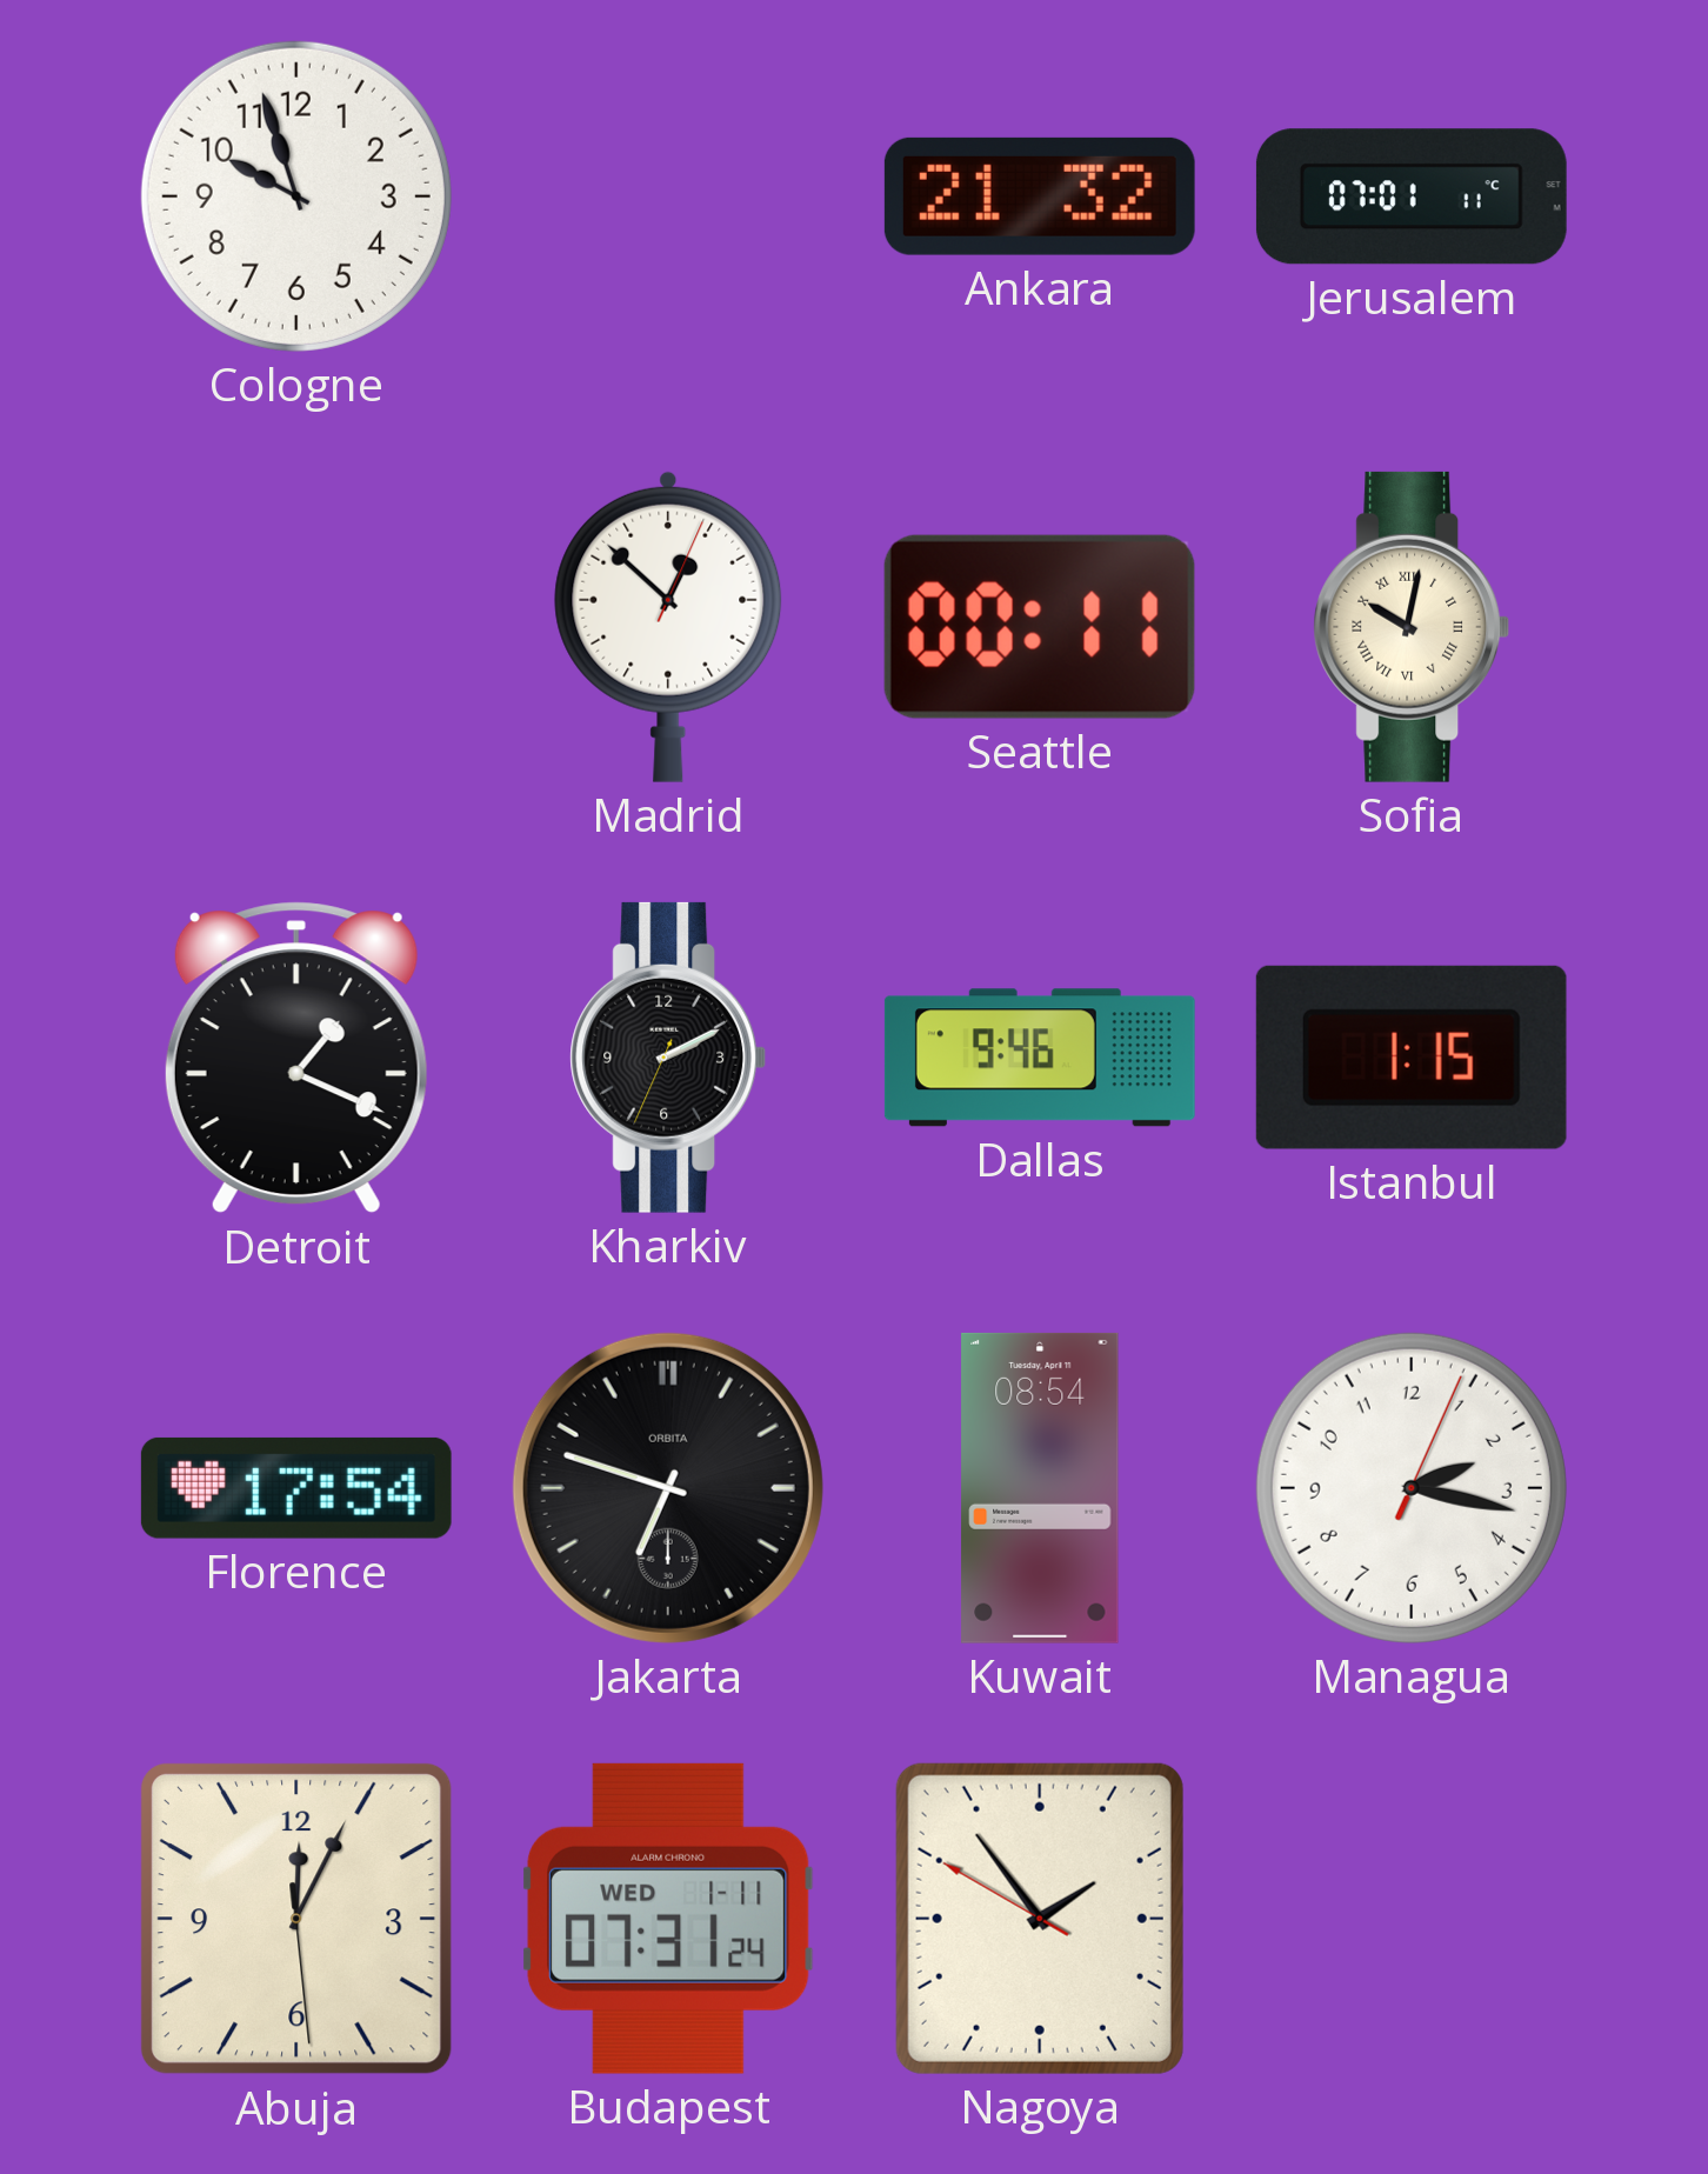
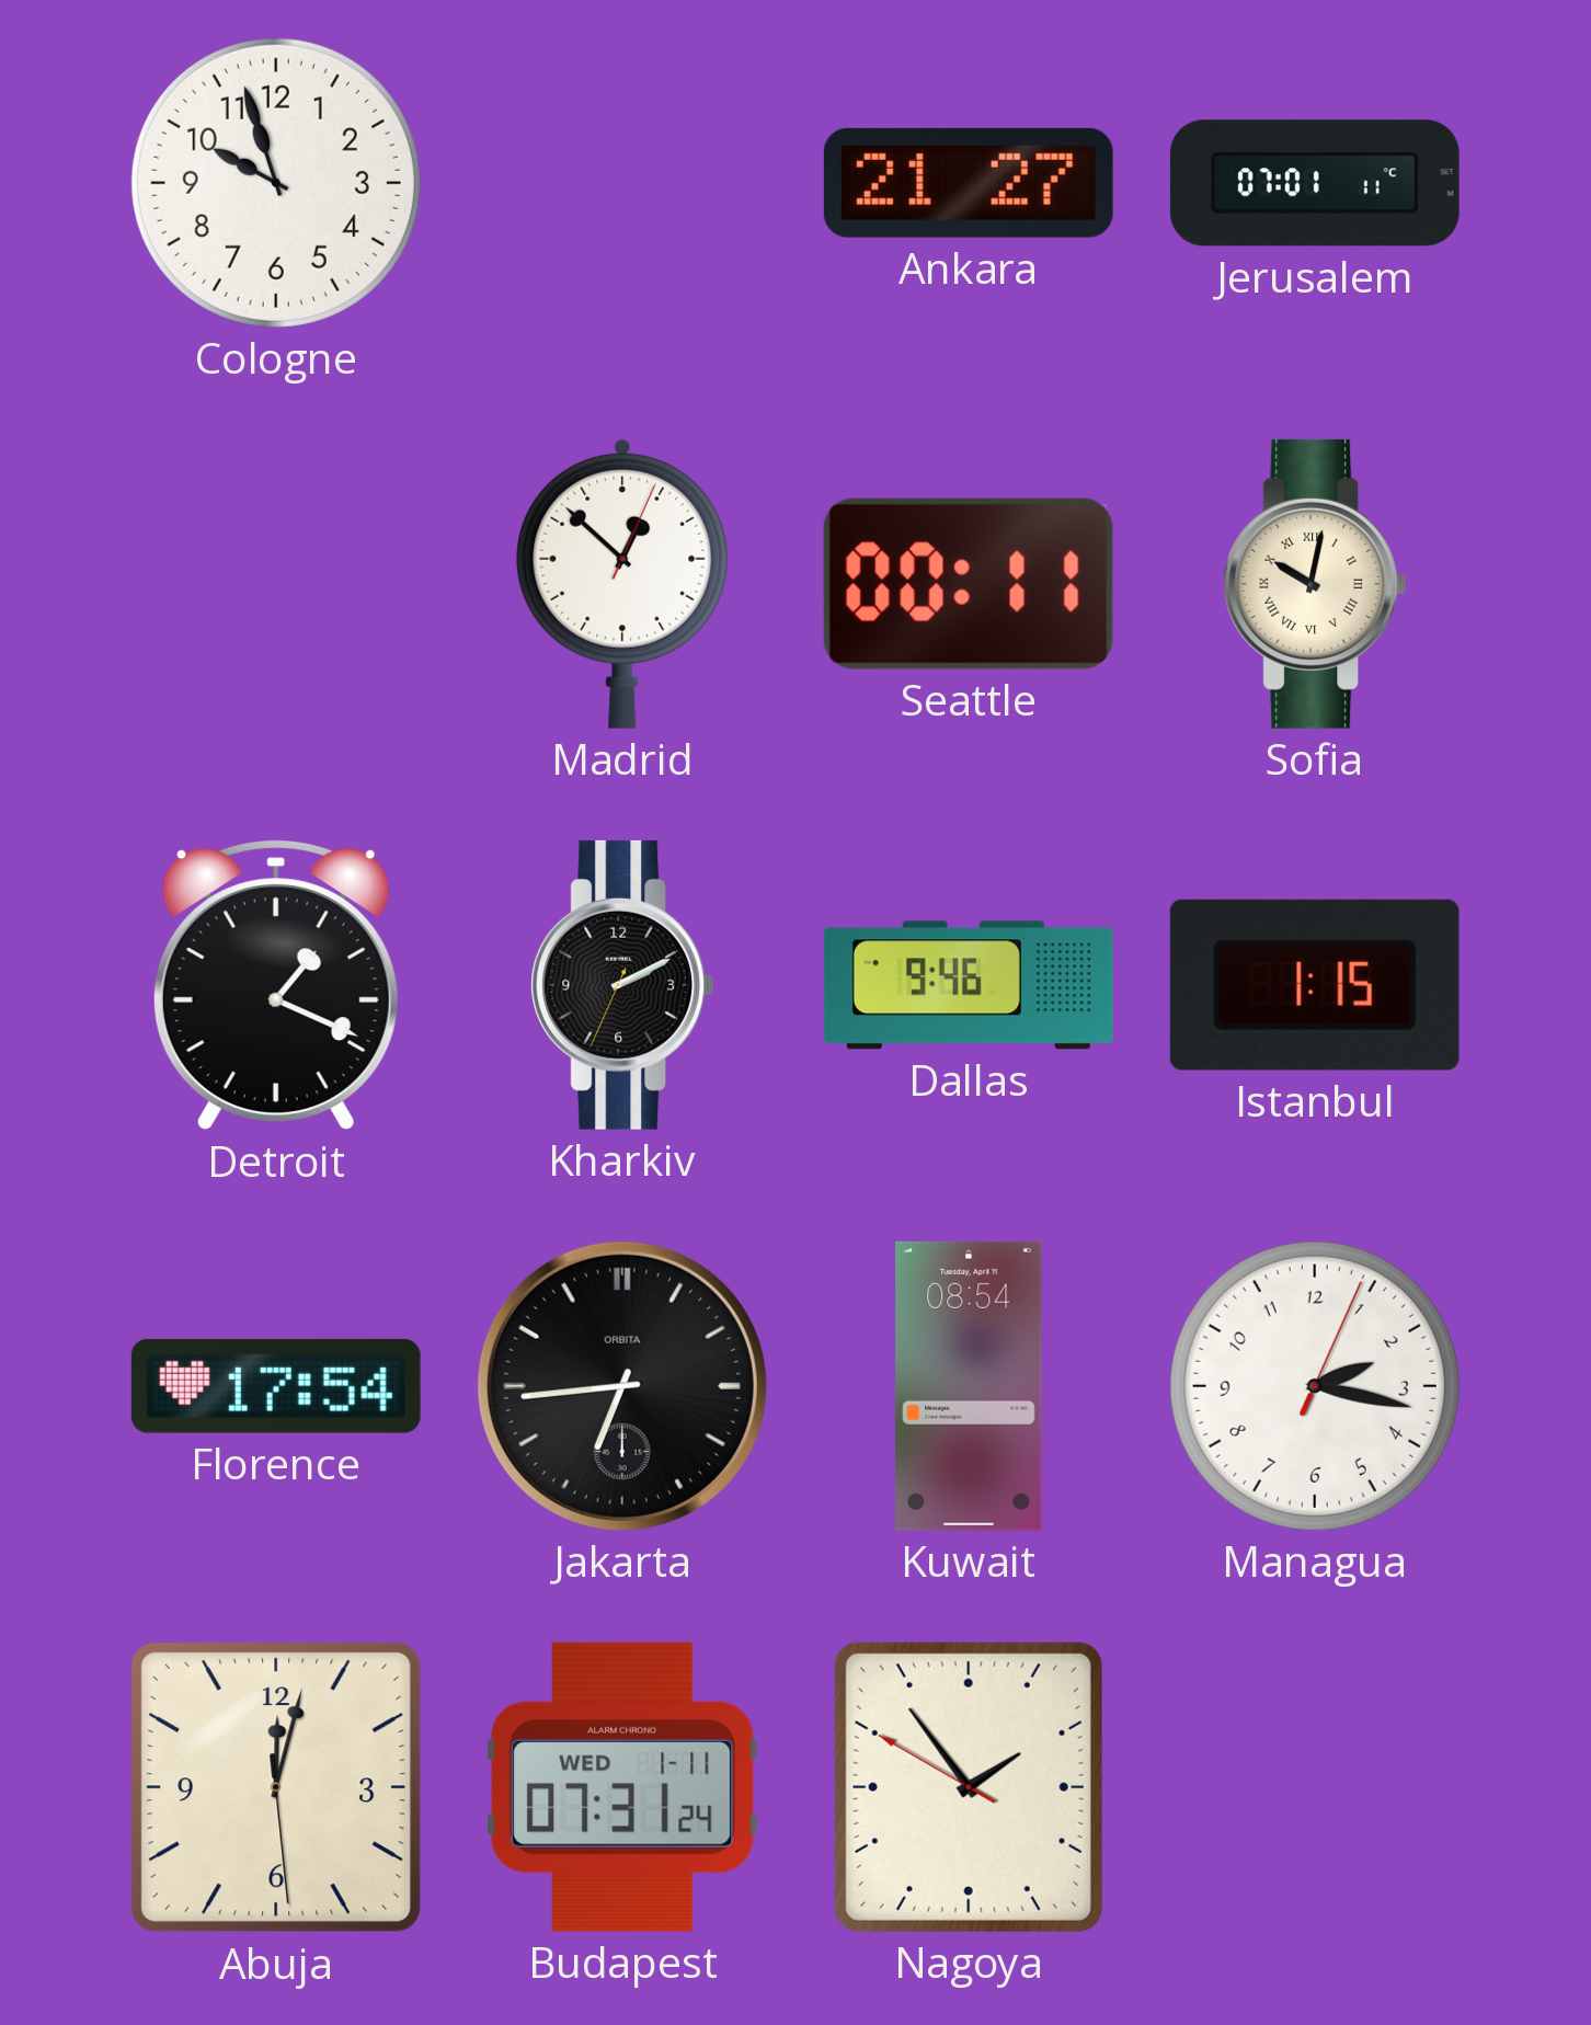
Ankara: 21:32 -> 21:27 (969, 183)
Jakarta: 6:48 -> 6:44 (622, 1386)
Abuja: 12:04 -> 12:02 (276, 1787)
